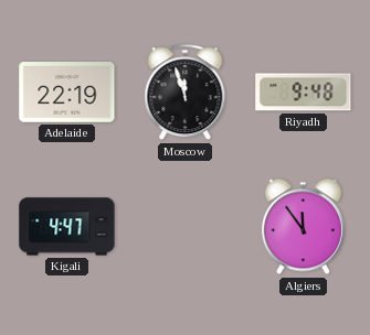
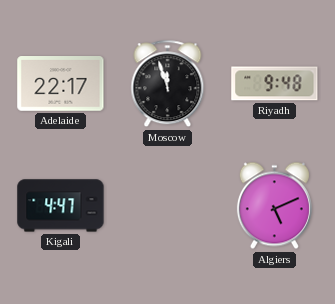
Adelaide: 22:19 -> 22:17 (61, 84)
Algiers: 11:54 -> 5:11 (274, 206)
